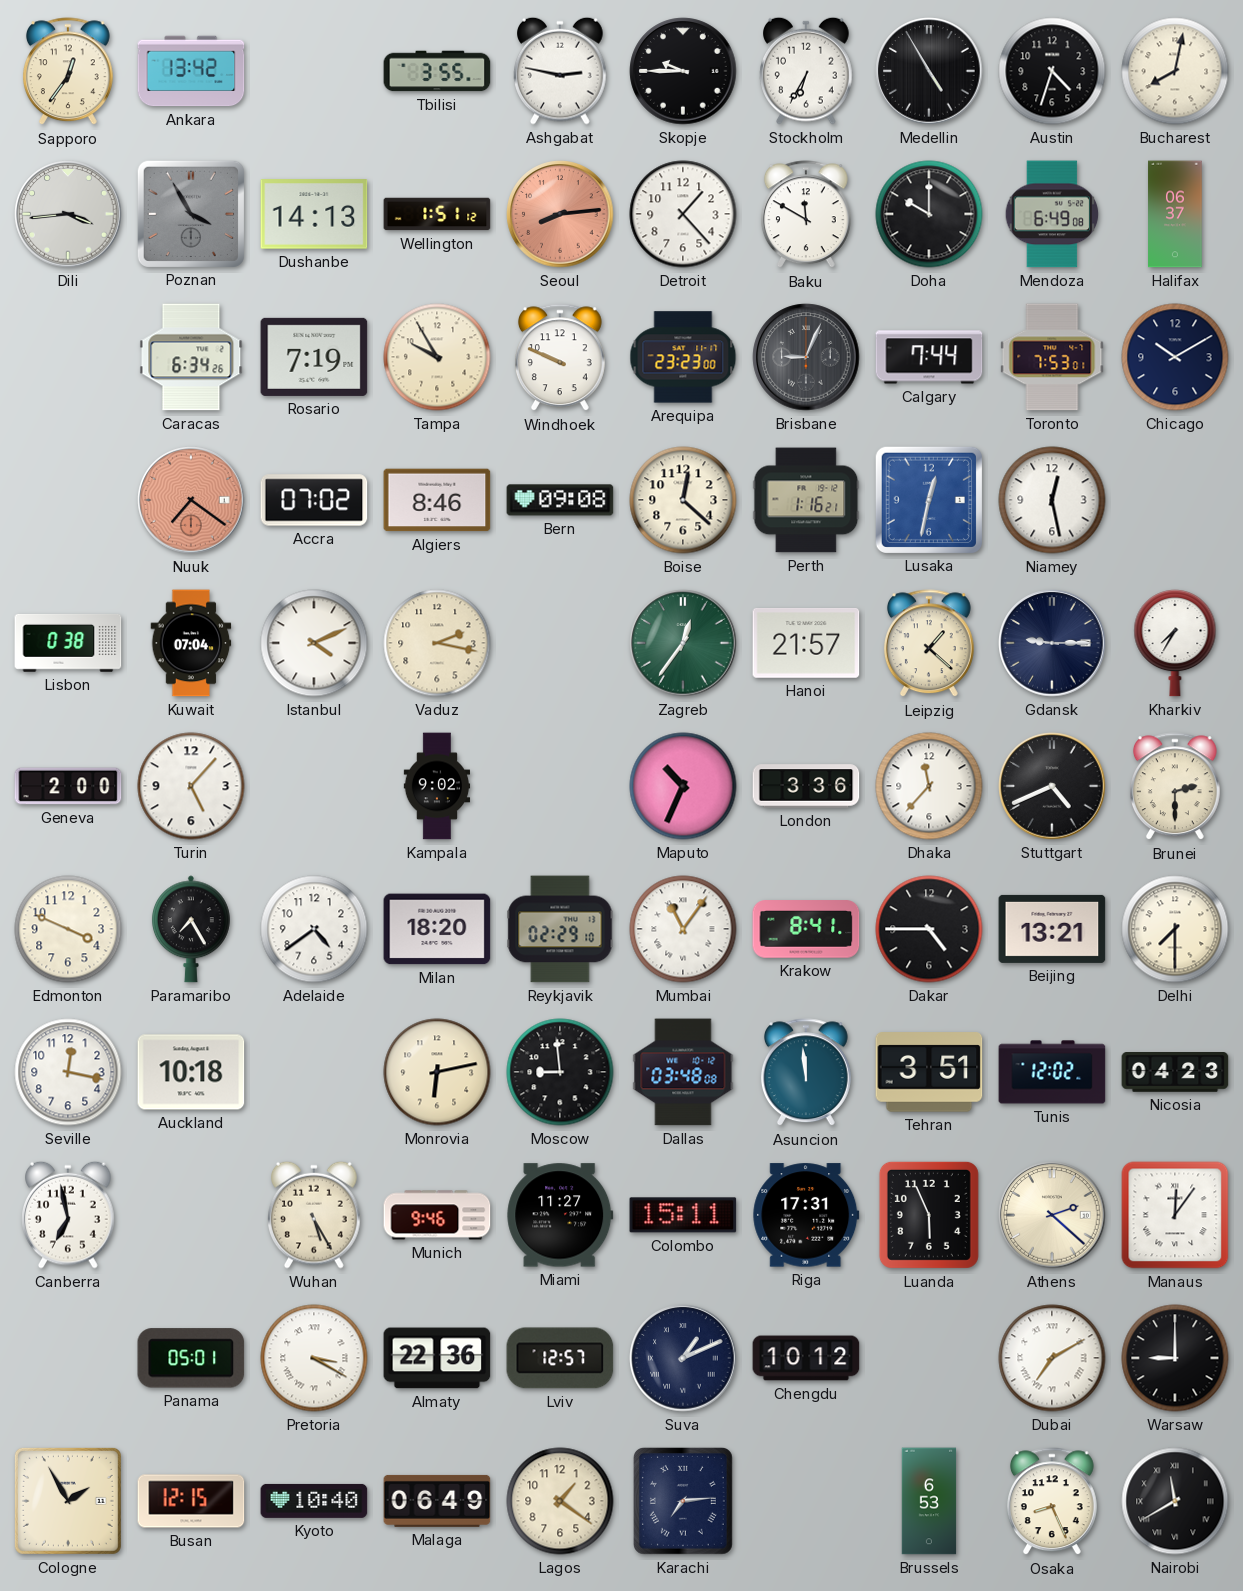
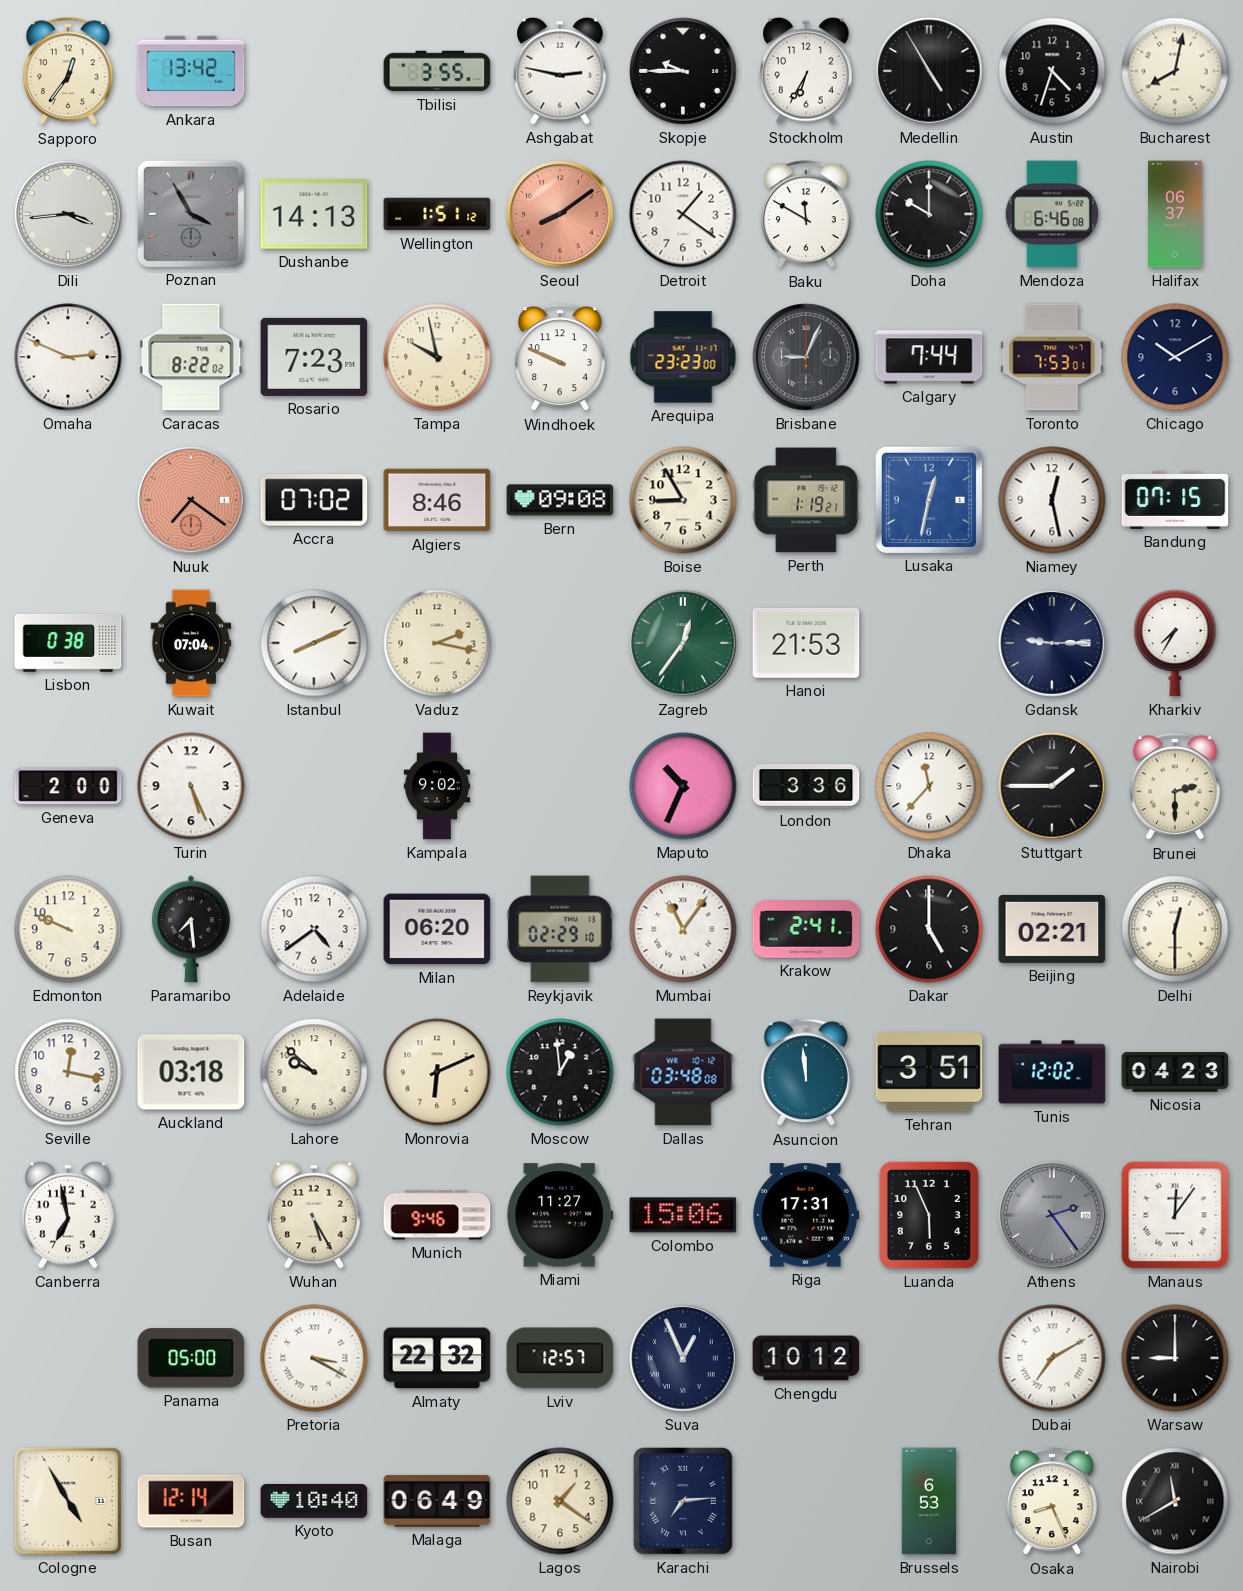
Seoul: 8:14 -> 8:09 (560, 214)
Detroit: 1:23 -> 1:21 (683, 214)
Mendoza: 6:49 -> 6:46 (1052, 214)
Omaha: none -> 2:49 (68, 357)
Caracas: 6:34 -> 8:22 (191, 357)
Rosario: 7:19 -> 7:23 (314, 357)
Tampa: 9:55 -> 9:58 (437, 357)
Boise: 12:22 -> 8:55 (683, 500)
Perth: 1:16 -> 1:19 (806, 500)
Bandung: none -> 07:15 (1175, 500)
Istanbul: 4:11 -> 8:11 (314, 643)
Hanoi: 21:57 -> 21:53 (806, 644)
Leipzig: 1:22 -> none (929, 644)
Turin: 5:07 -> 5:26 (191, 786)
Stuttgart: 4:41 -> 1:45 (1052, 786)
Edmonton: 3:49 -> 9:49 (68, 929)
Paramaribo: 7:25 -> 7:29 (191, 929)
Milan: 18:20 -> 06:20 (437, 929)
Krakow: 8:41 -> 2:41 (806, 929)
Dakar: 4:45 -> 5:00 (929, 929)
Beijing: 13:21 -> 02:21 (1052, 929)
Delhi: 7:30 -> 12:30 (1175, 929)
Auckland: 10:18 -> 03:18 (191, 1072)
Lahore: none -> 9:52 (314, 1072)
Monrovia: 6:13 -> 6:11 (437, 1072)
Moscow: 8:59 -> 12:59 (560, 1072)
Colombo: 15:11 -> 15:06 (683, 1215)
Athens: 2:22 -> 2:24 (1052, 1215)
Athens dial: cream -> grey (1052, 1215)
Panama: 05:01 -> 05:00 (191, 1358)
Almaty: 22:36 -> 22:32 (437, 1358)
Suva: 1:11 -> 12:56 (683, 1358)
Cologne: 1:55 -> 4:55 (68, 1501)
Busan: 12:15 -> 12:14 (191, 1501)
